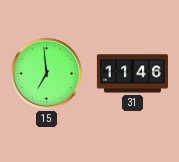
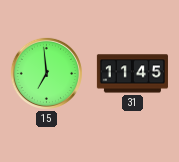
31: 11:46 -> 11:45 (132, 74)
